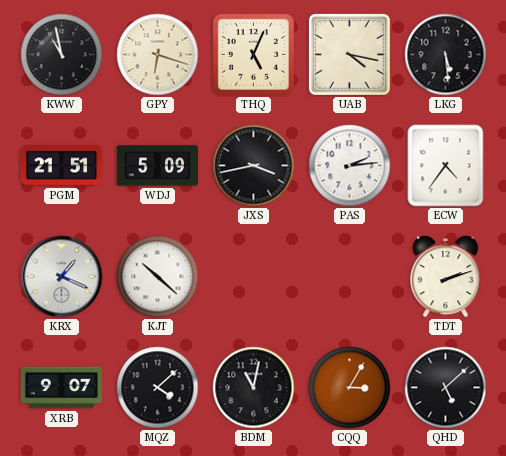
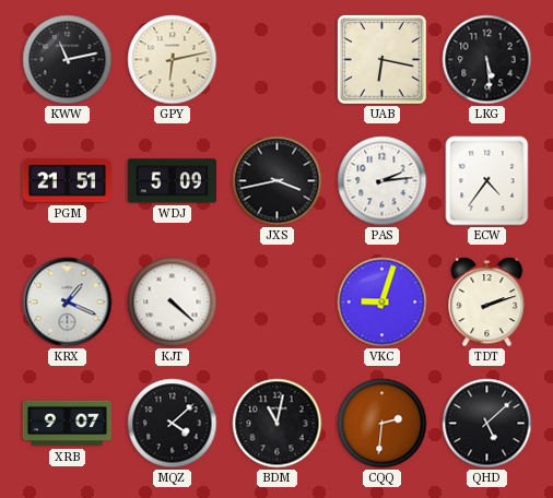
KWW: 10:58 -> 11:13 (68, 60)
GPY: 6:18 -> 6:13 (173, 60)
THQ: 5:04 -> none (253, 54)
UAB: 4:17 -> 6:17 (383, 60)
KJT: 10:22 -> 4:22 (173, 303)
VKC: none -> 9:03 (383, 303)
CQQ: 3:05 -> 2:31 (383, 424)
